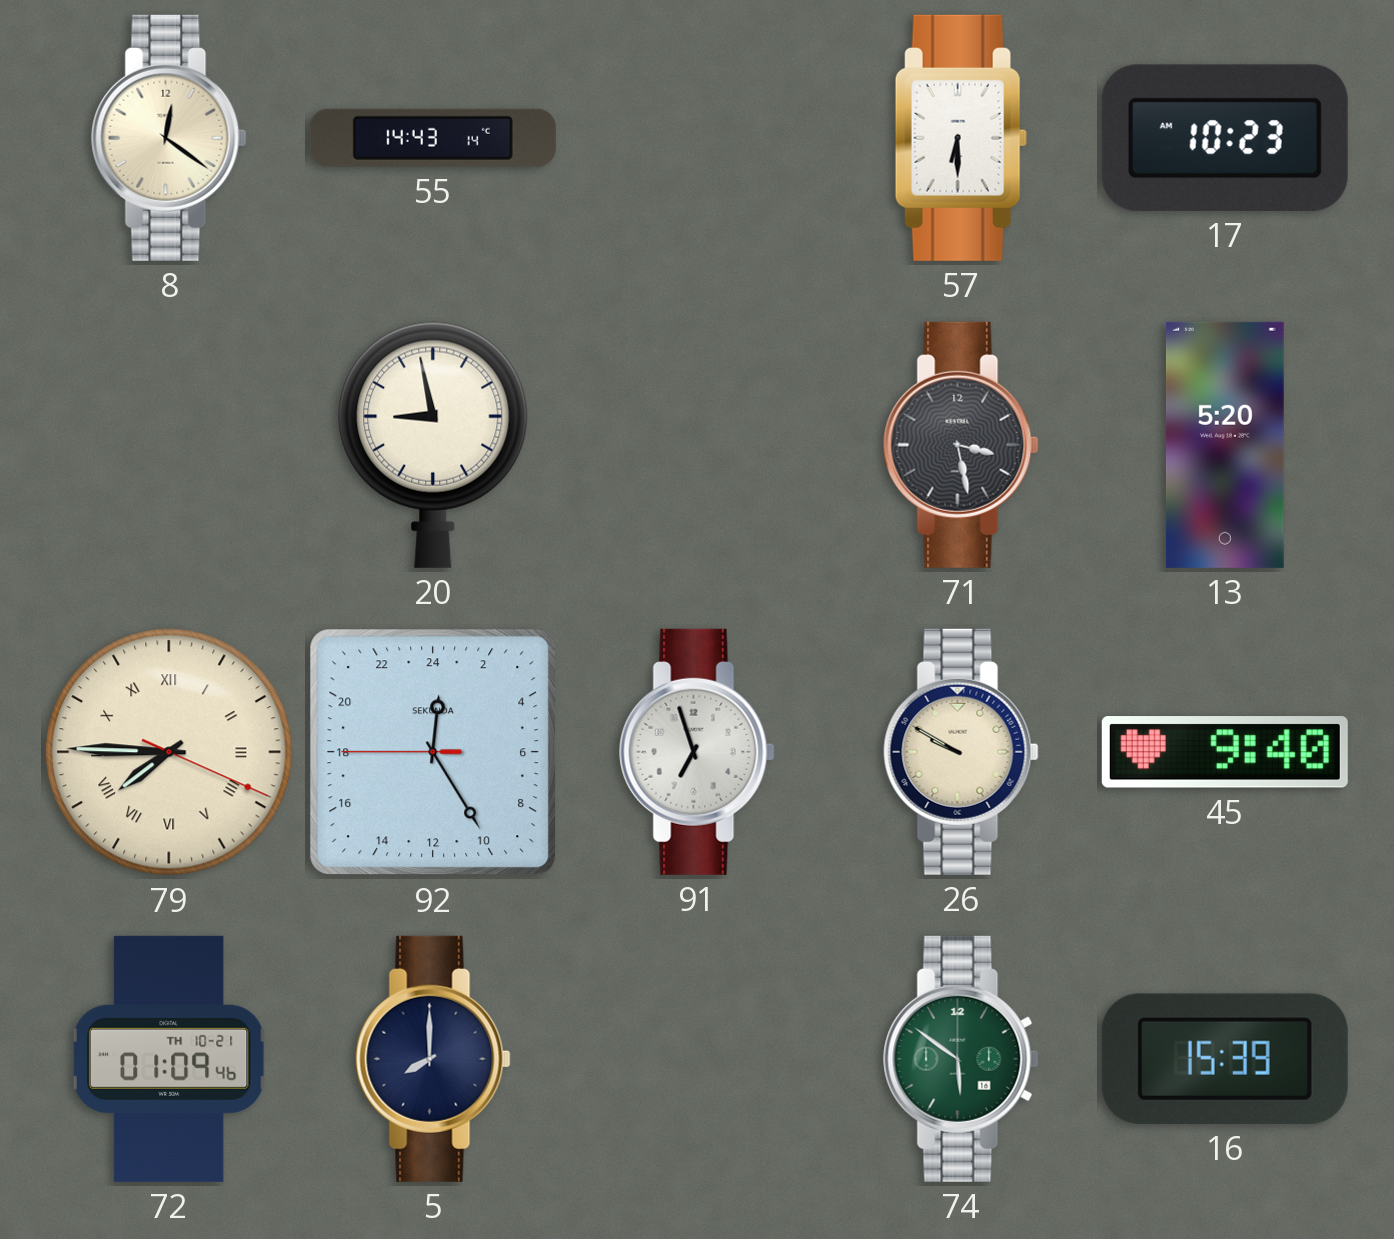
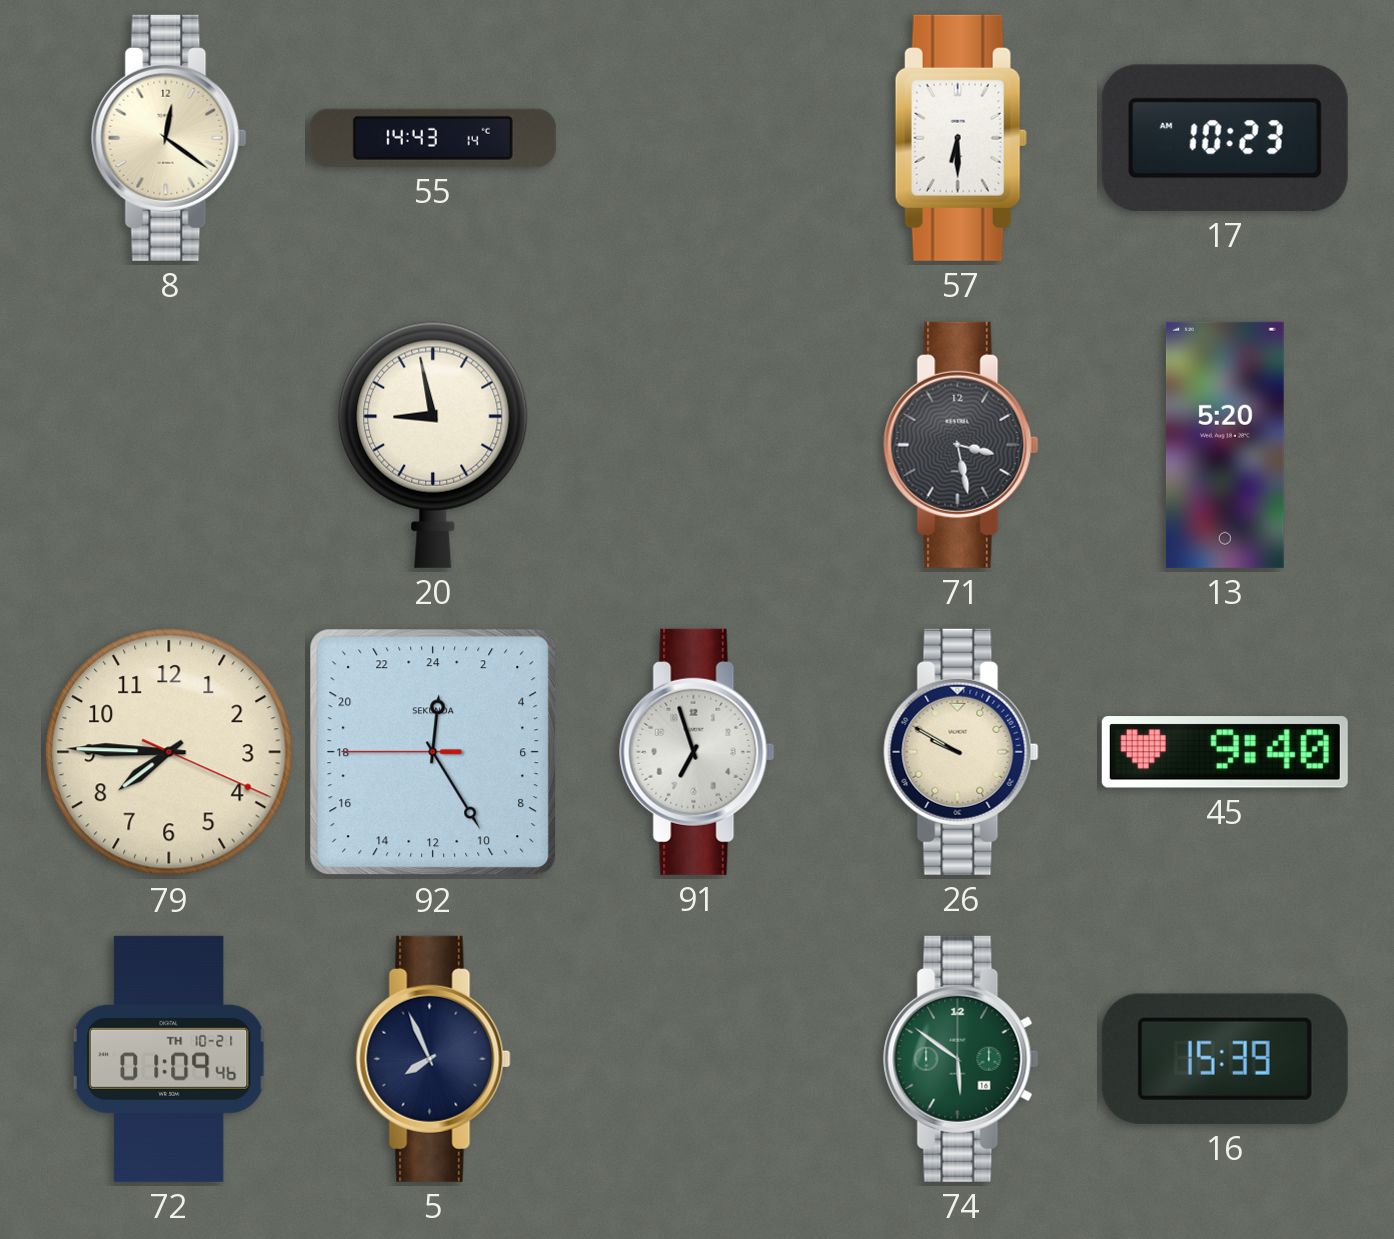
79 numerals: Roman -> Arabic (169, 752)
5: 8:00 -> 7:56 (433, 1059)
